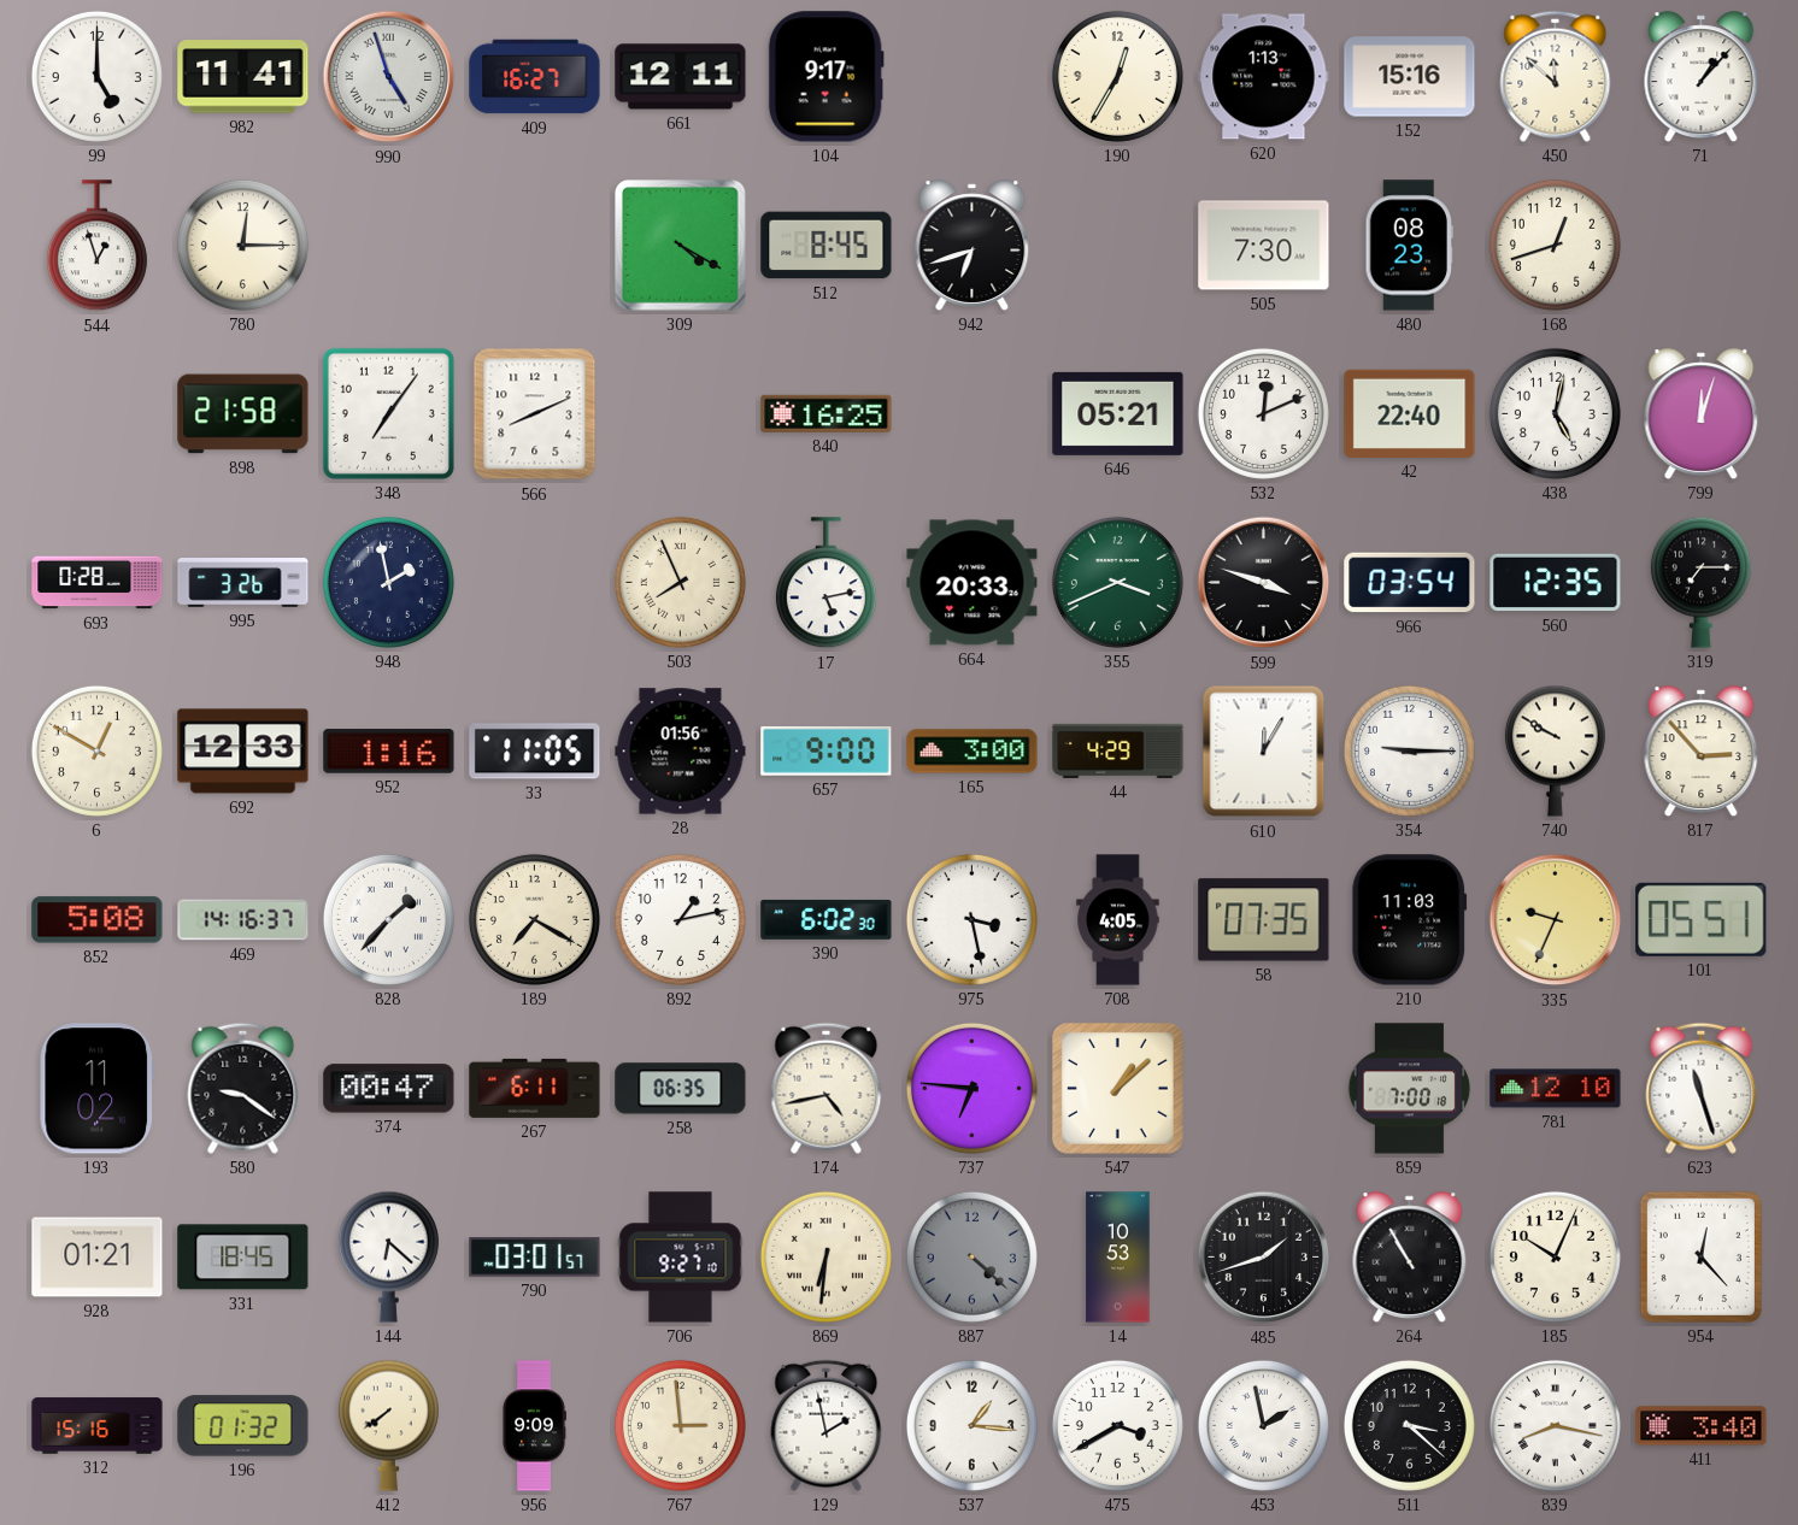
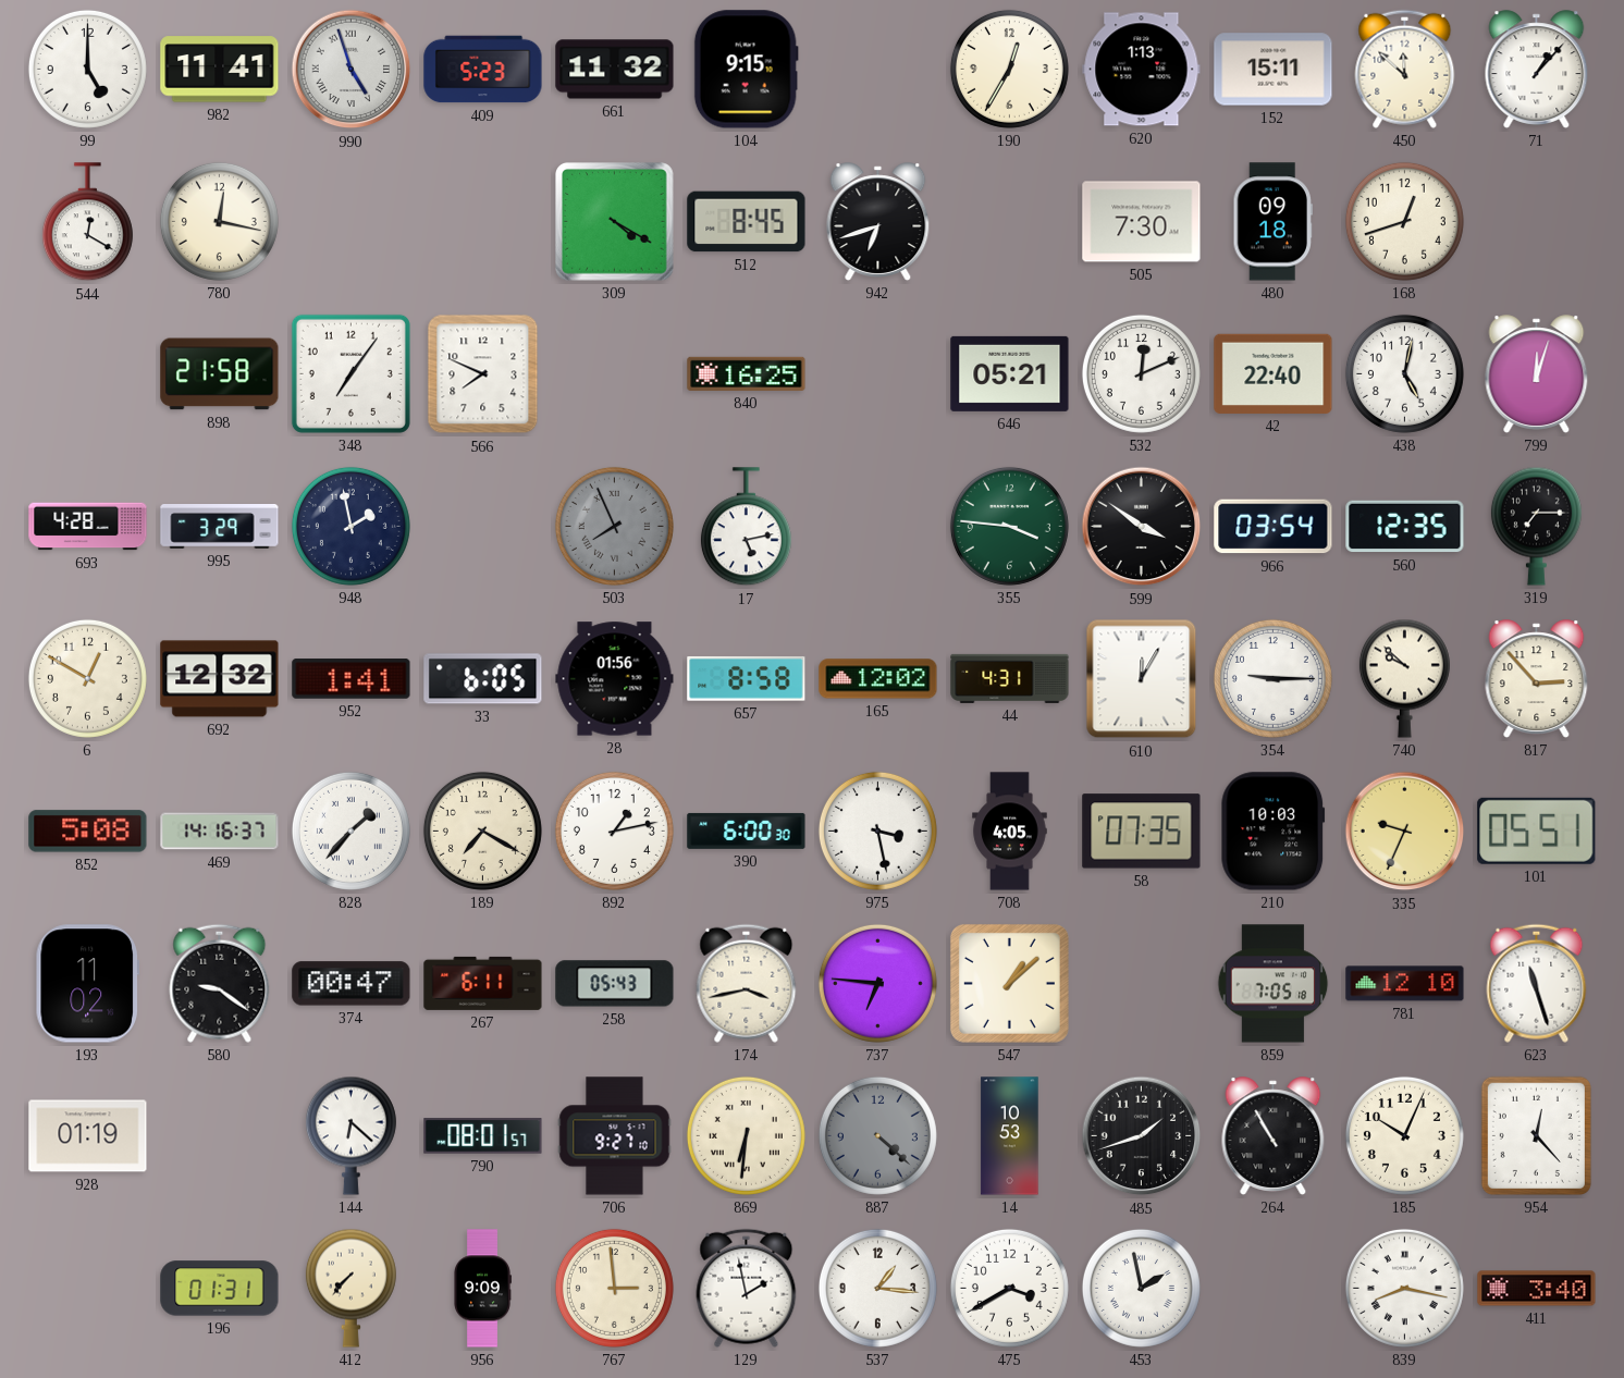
409: 16:27 -> 5:23 (483, 70)
661: 12:11 -> 11:32 (615, 70)
104: 9:17 -> 9:15 (746, 70)
152: 15:16 -> 15:11 (1274, 70)
544: 12:57 -> 12:20 (87, 222)
780: 12:15 -> 12:17 (219, 221)
480: 08:23 -> 09:18 (1272, 222)
566: 8:11 -> 7:49 (483, 374)
693: 0:28 -> 4:28 (88, 527)
995: 3:26 -> 3:29 (220, 527)
503 dial: cream -> grey (614, 526)
664: 20:33 -> none (973, 583)
355: 3:41 -> 3:46 (1009, 526)
599: 3:48 -> 3:51 (1142, 527)
692: 12:33 -> 12:32 (220, 679)
952: 1:16 -> 1:41 (352, 679)
33: 11:05 -> 6:05 (483, 679)
657: 9:00 -> 8:58 (747, 679)
165: 3:00 -> 12:02 (878, 679)
44: 4:29 -> 4:31 (1010, 678)
740: 9:50 -> 9:52 (1404, 678)
390: 6:02 -> 6:00 (747, 831)
210: 11:03 -> 10:03 (1274, 832)
258: 06:35 -> 05:43 (615, 984)
174: 4:43 -> 3:43 (747, 983)
859: 7:00 -> 7:05 (1274, 984)
928: 01:21 -> 01:19 (88, 1136)
331: 18:45 -> none (243, 1258)
790: 03:01 -> 08:01 (483, 1136)
312: 15:16 -> none (98, 1426)
196: 01:32 -> 01:31 (220, 1289)
412: 7:39 -> 7:37 (350, 1288)
511: 3:22 -> none (1409, 1425)
